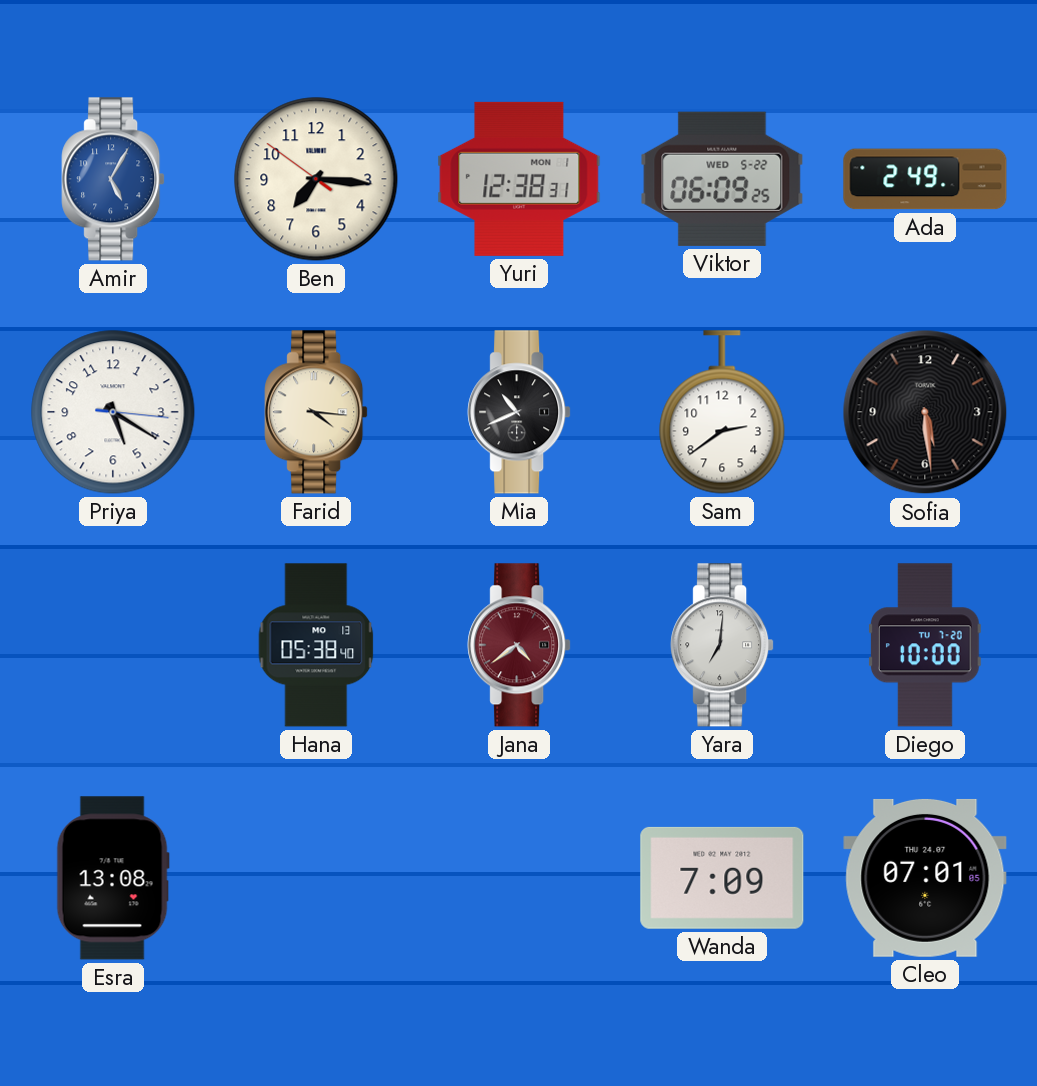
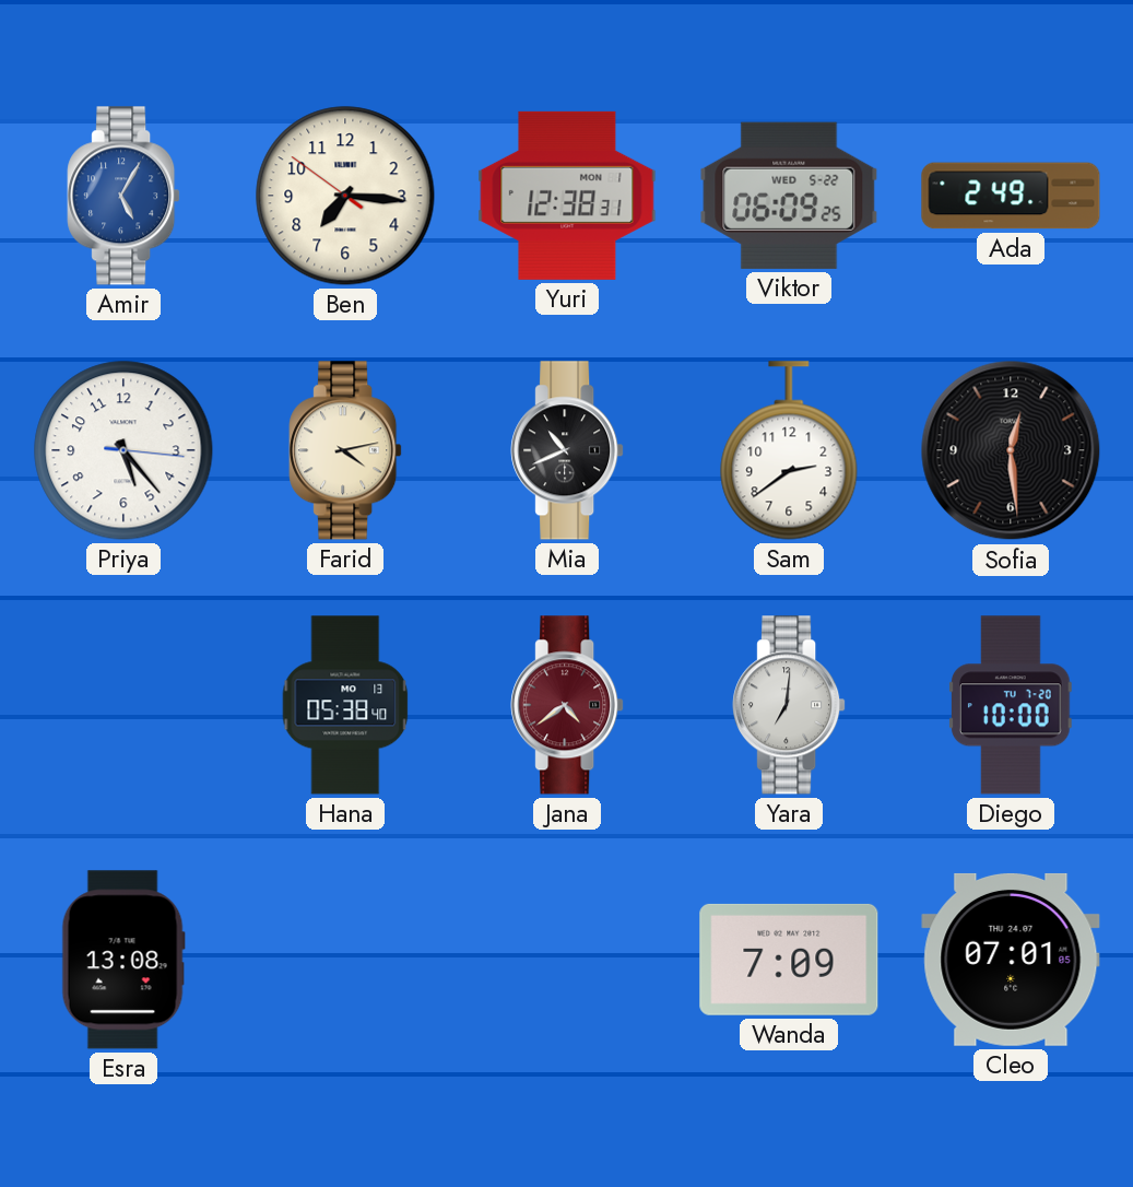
Priya: 5:20 -> 5:23 (123, 450)
Farid: 4:16 -> 4:13 (345, 450)
Sofia: 5:29 -> 12:29 (1011, 450)
